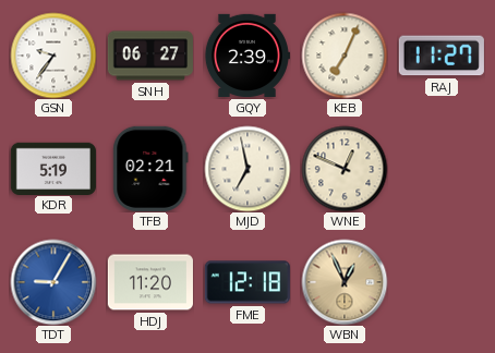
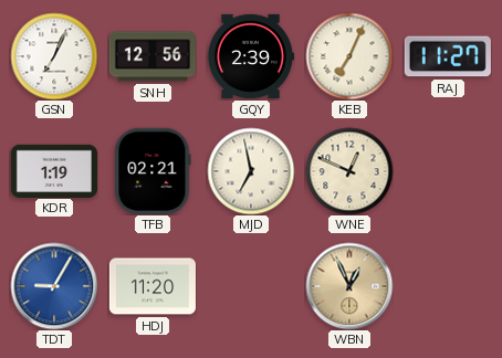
GSN: 9:36 -> 7:04 (54, 56)
SNH: 06:27 -> 12:56 (153, 56)
KDR: 5:19 -> 1:19 (53, 170)
FME: 12:18 -> none (247, 282)
